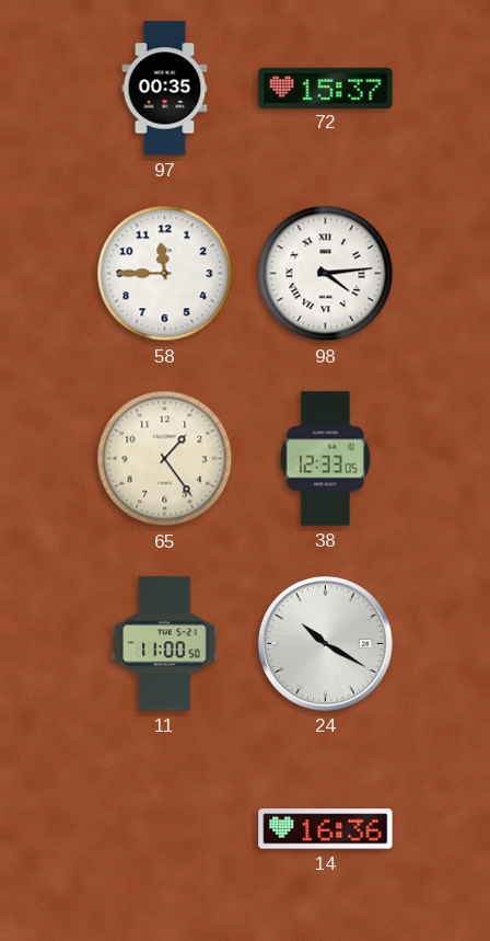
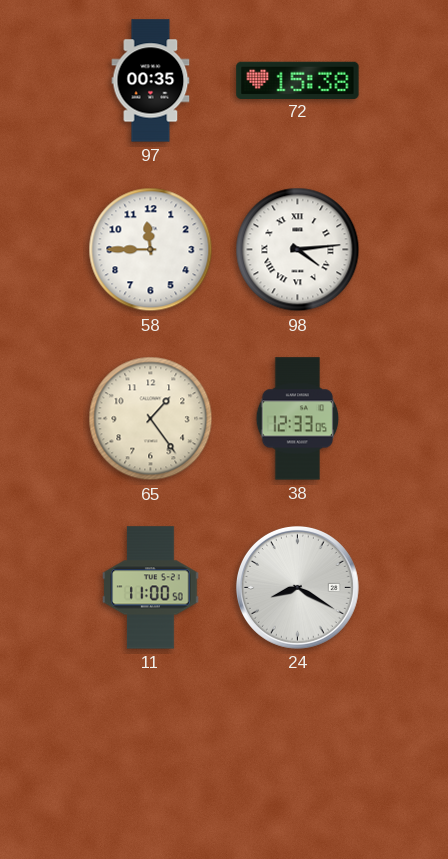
72: 15:37 -> 15:38 (298, 80)
24: 10:20 -> 8:20 (297, 587)
14: 16:36 -> none (326, 829)
